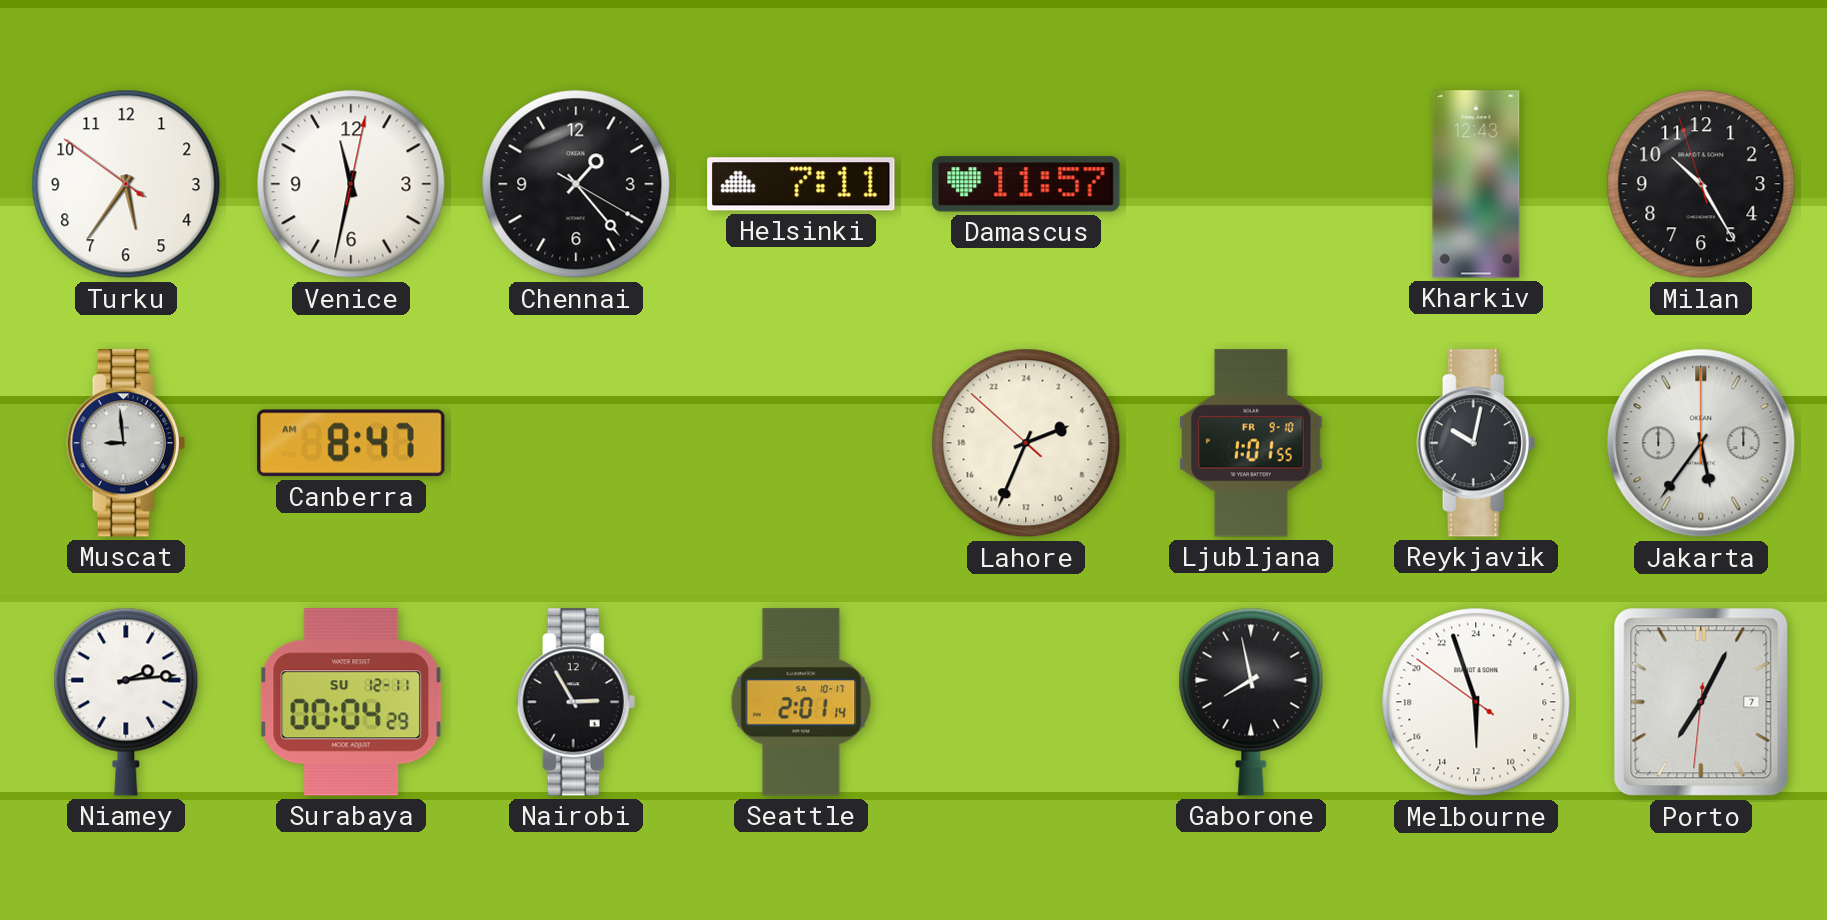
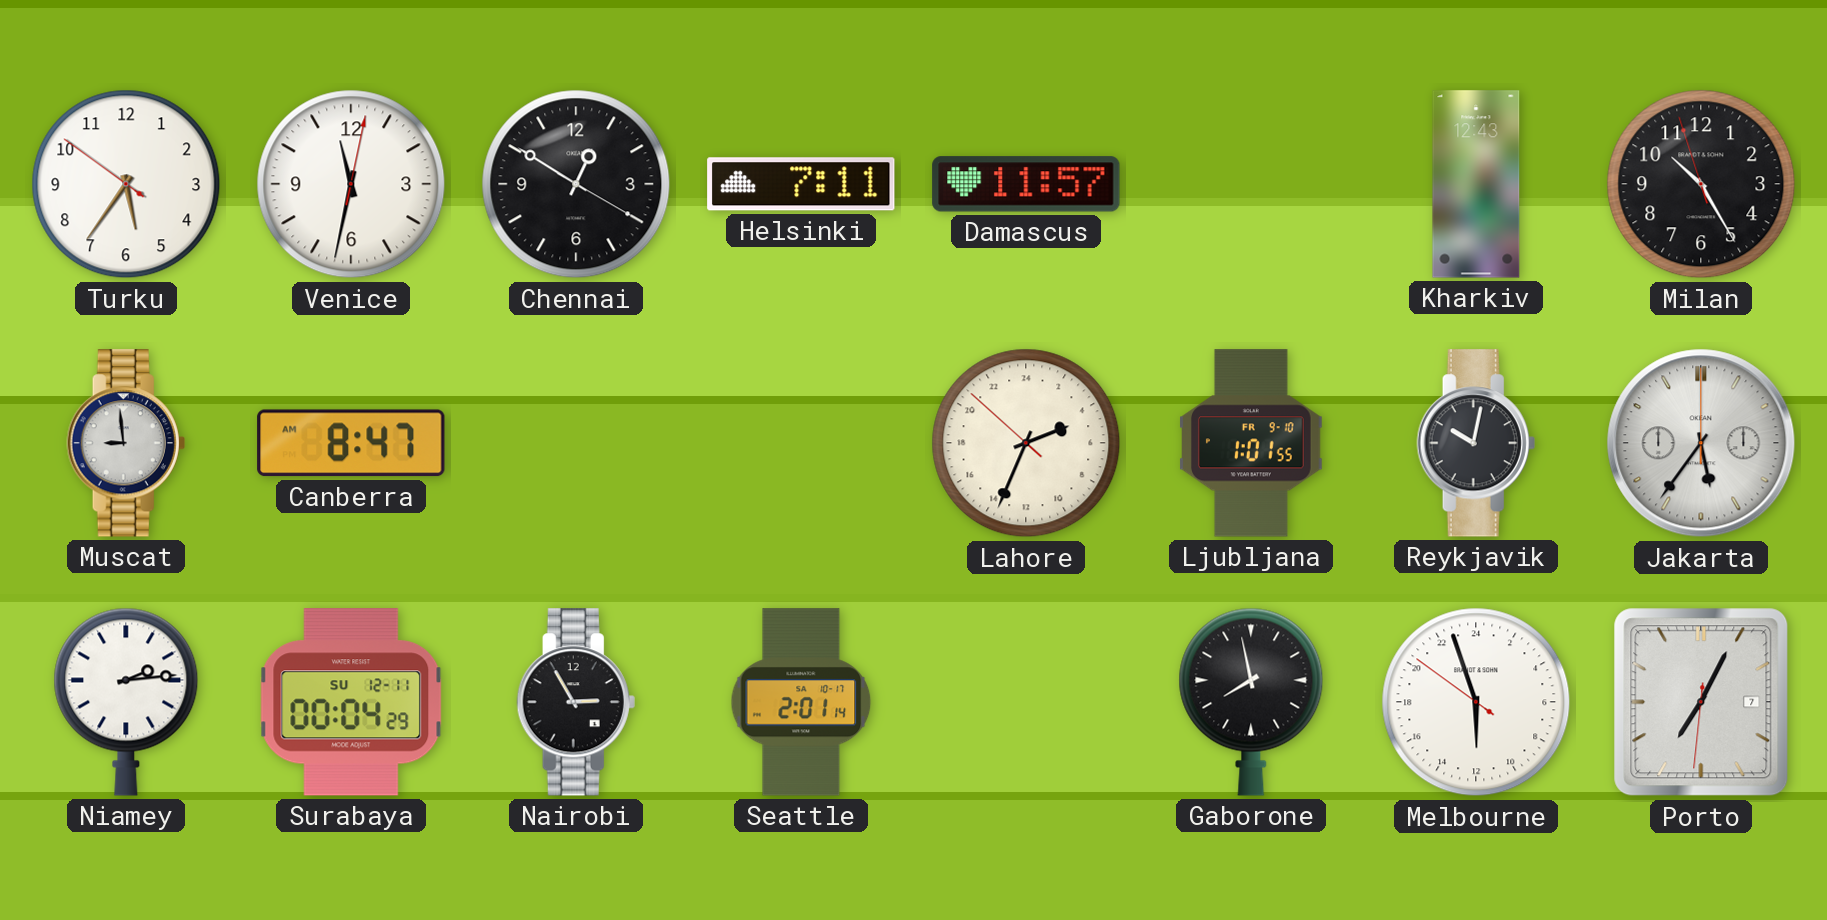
Chennai: 1:23 -> 12:50 (576, 184)
